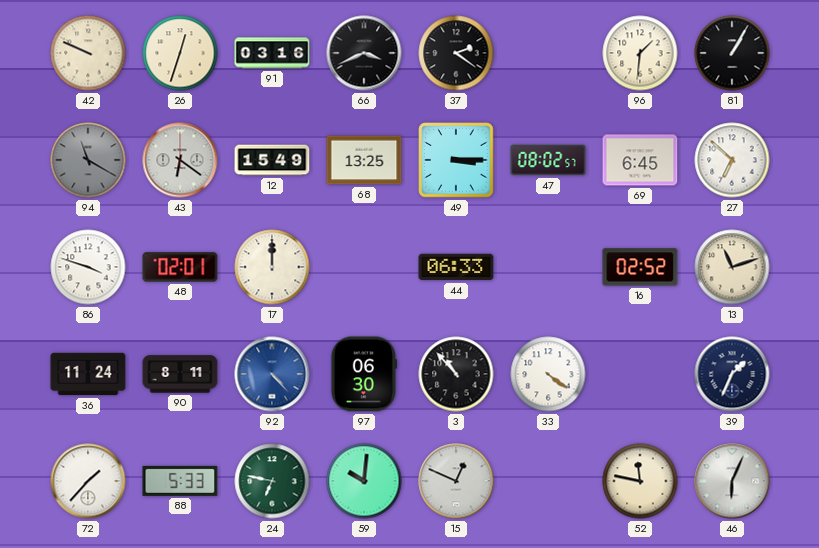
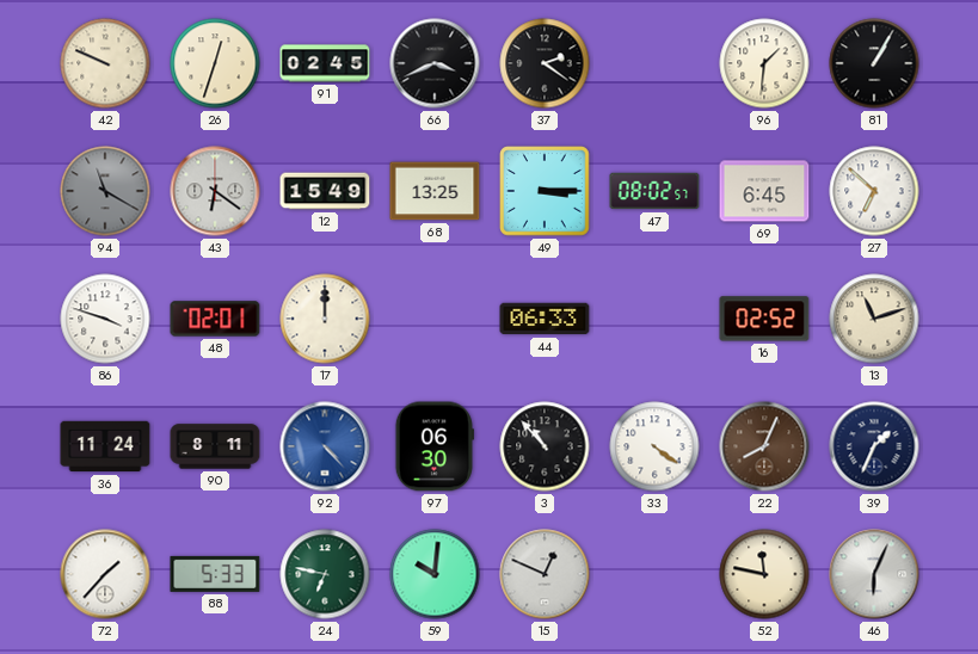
91: 03:16 -> 02:45 (325, 63)
22: none -> 8:04 (764, 446)
